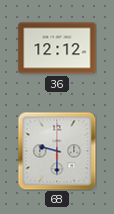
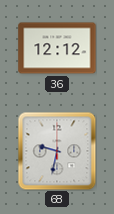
68: 9:30 -> 9:32 (57, 151)
